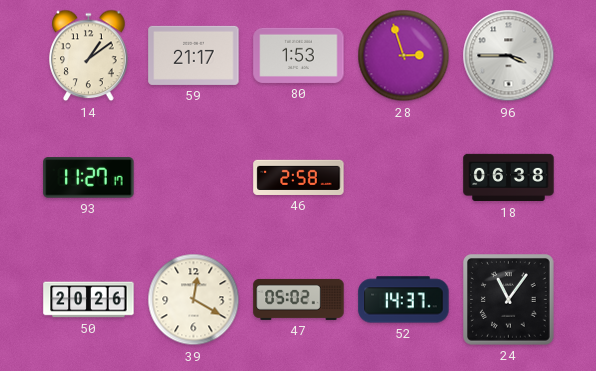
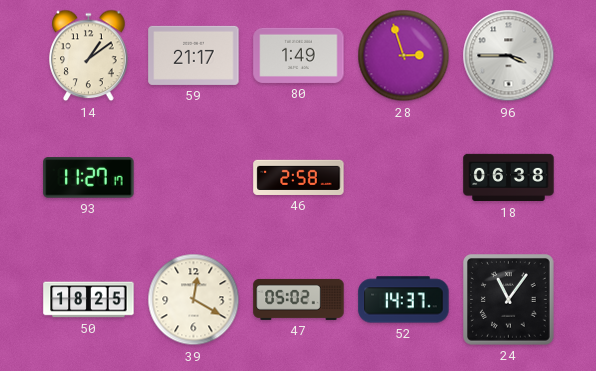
80: 1:53 -> 1:49 (299, 55)
50: 20:26 -> 18:25 (89, 300)
